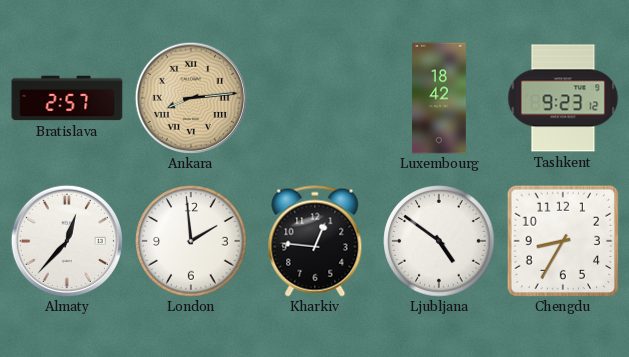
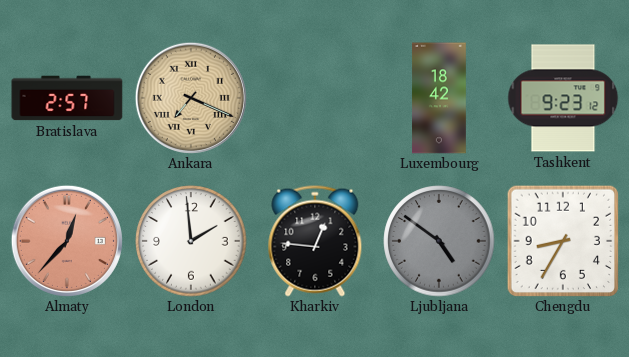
Ankara: 8:14 -> 7:19 (191, 98)
Almaty dial: white -> salmon (67, 241)
Ljubljana dial: white -> grey (439, 241)
